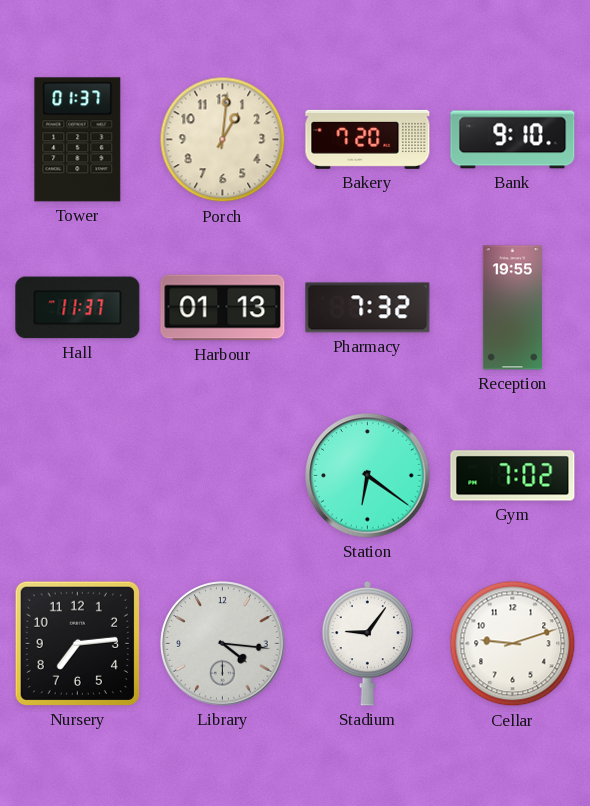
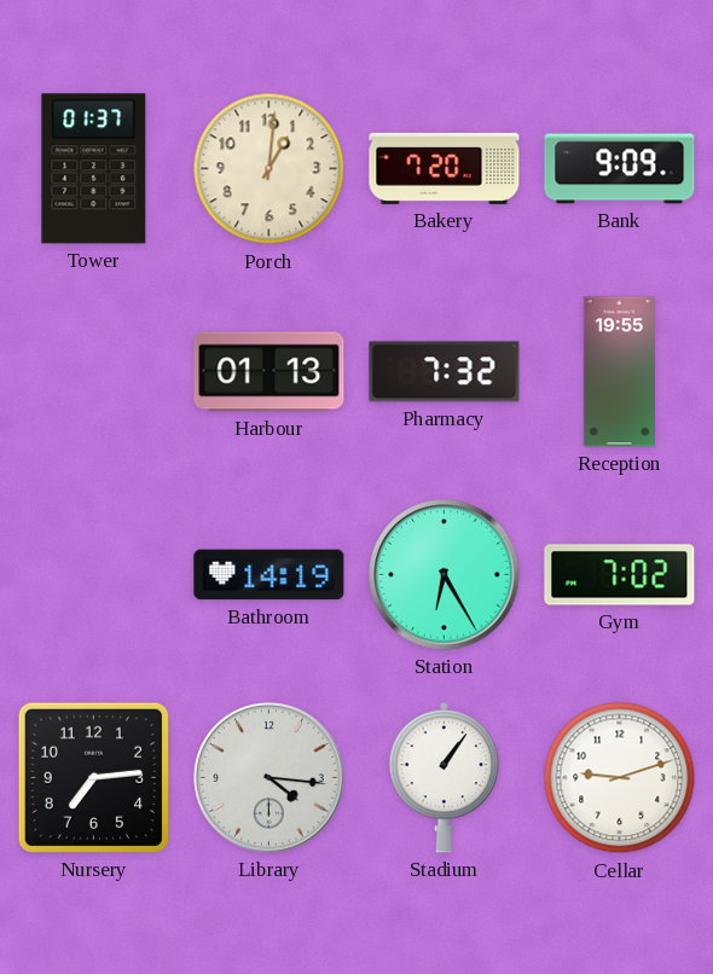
Bank: 9:10 -> 9:09 (620, 169)
Hall: 11:37 -> none (78, 308)
Bathroom: none -> 14:19 (269, 575)
Station: 6:21 -> 6:25 (445, 575)
Stadium: 9:06 -> 1:06 (445, 777)
